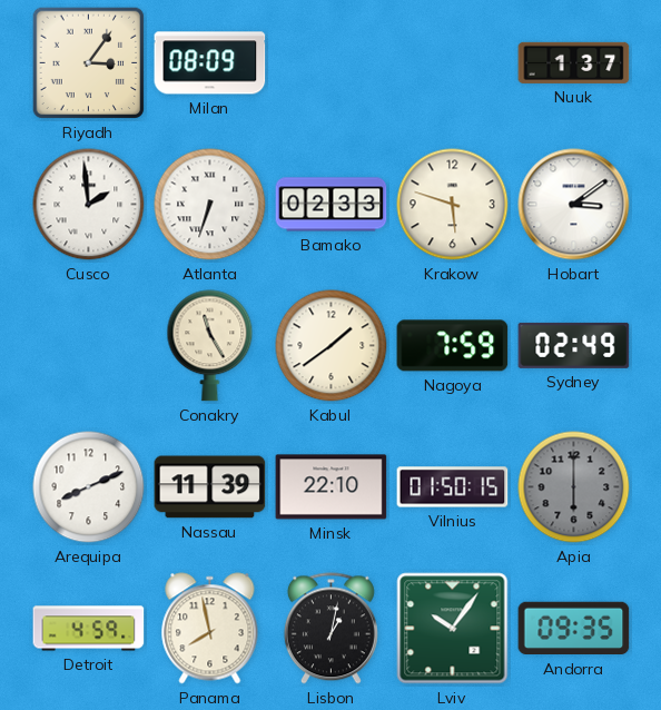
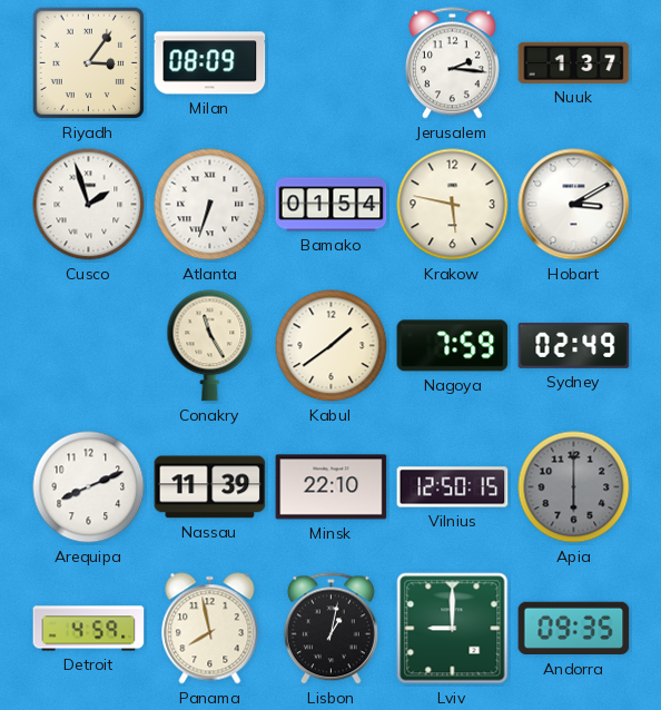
Jerusalem: none -> 2:16 (452, 63)
Cusco: 1:59 -> 1:57 (89, 205)
Bamako: 02:33 -> 01:54 (332, 205)
Krakow: 5:48 -> 5:47 (453, 205)
Hobart: 3:09 -> 3:10 (574, 205)
Vilnius: 01:50 -> 12:50 (453, 487)
Lviv: 10:06 -> 9:00 (453, 629)
